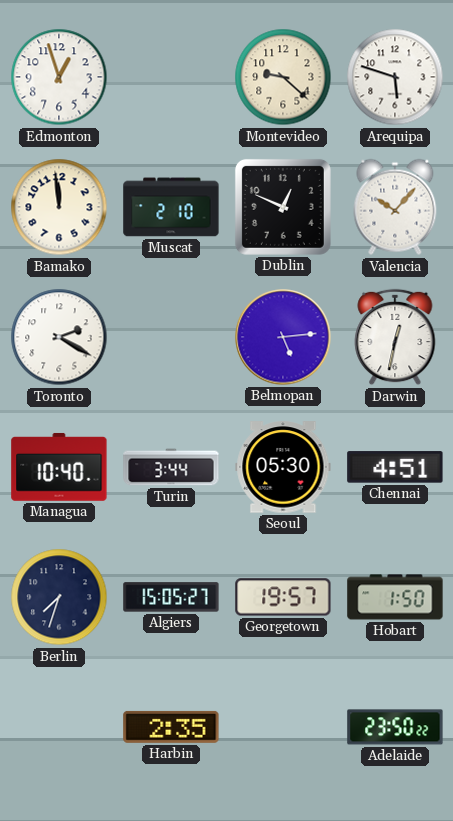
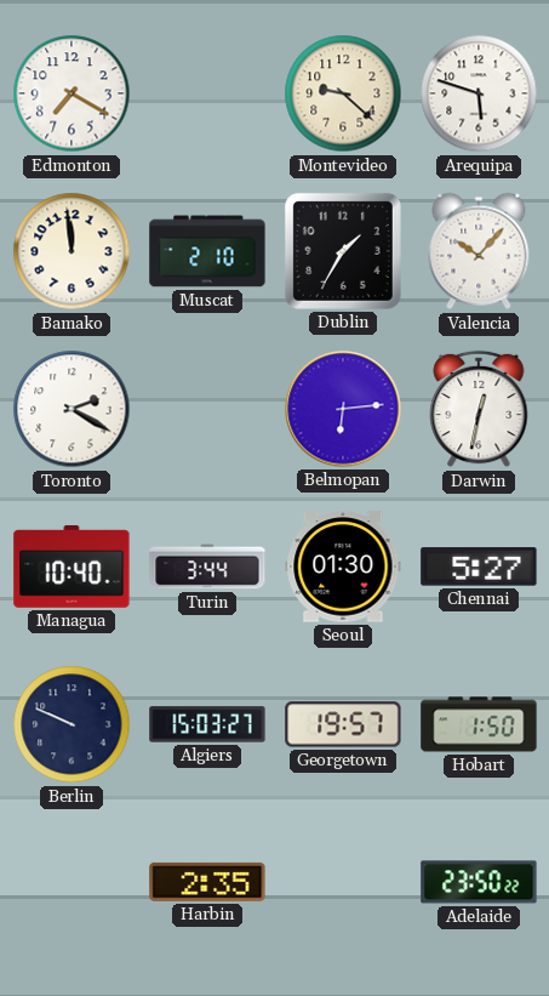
Edmonton: 12:57 -> 7:20 (72, 93)
Dublin: 12:49 -> 1:35 (343, 251)
Belmopan: 5:14 -> 6:14 (343, 409)
Seoul: 05:30 -> 01:30 (343, 567)
Chennai: 4:51 -> 5:27 (479, 567)
Berlin: 7:33 -> 9:49 (72, 724)
Algiers: 15:05 -> 15:03 (207, 724)
